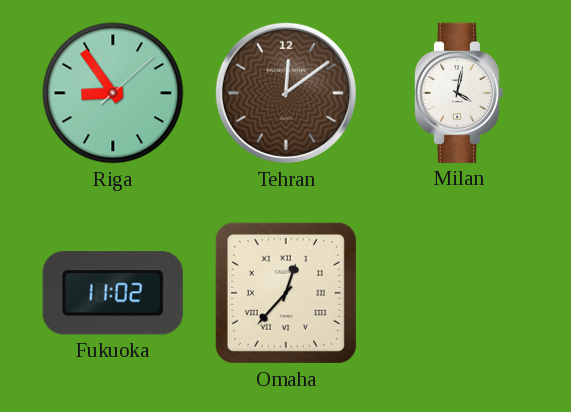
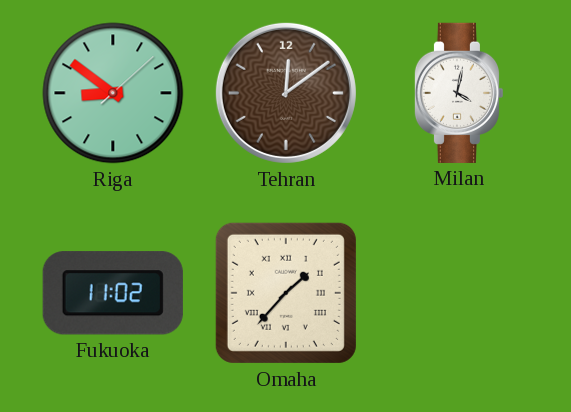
Riga: 8:54 -> 8:51 (113, 93)
Omaha: 12:37 -> 1:37 (286, 293)
